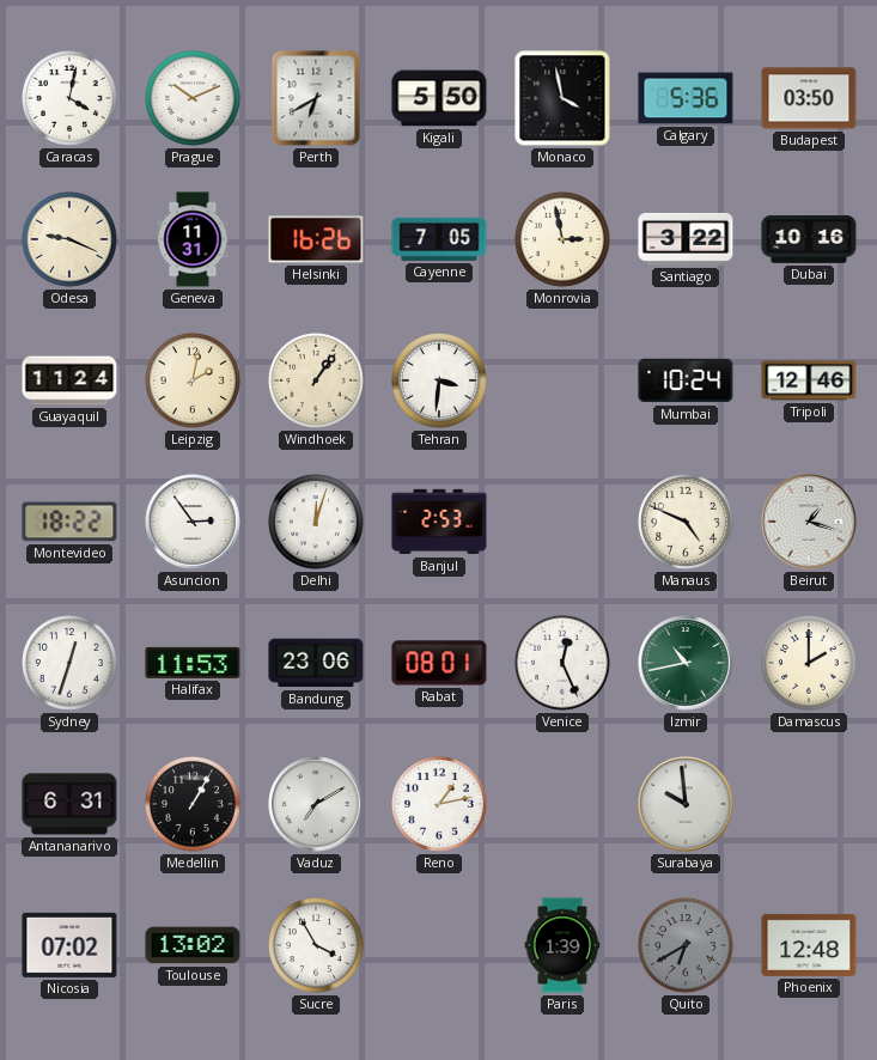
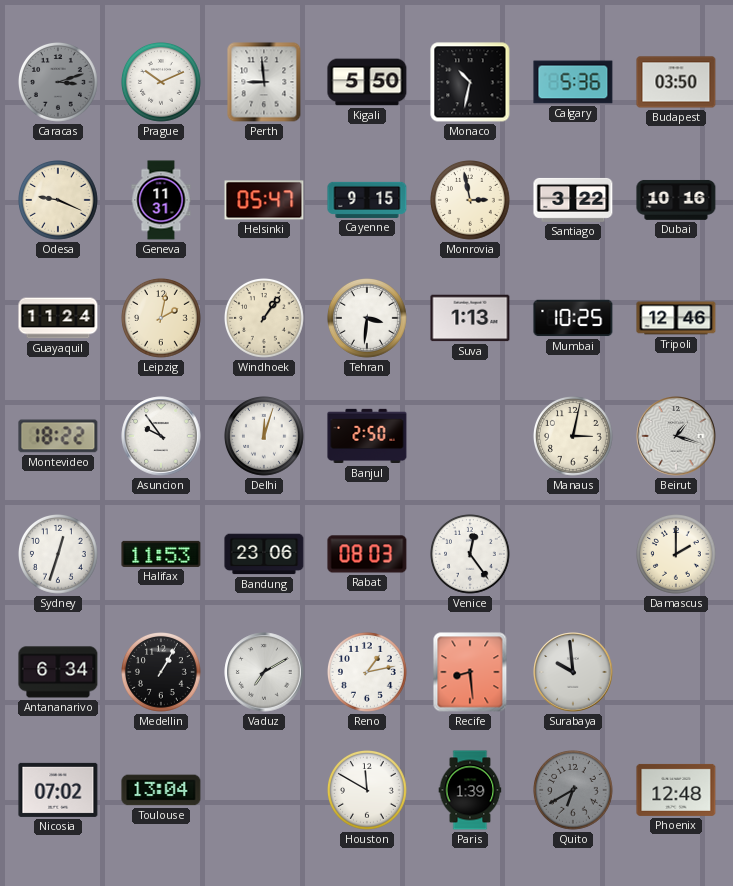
Caracas: 4:02 -> 3:12 (59, 83)
Caracas dial: white -> grey (59, 83)
Perth: 6:40 -> 8:59 (264, 82)
Monaco: 3:58 -> 10:32 (470, 82)
Helsinki: 16:26 -> 05:47 (264, 200)
Cayenne: 7:05 -> 9:15 (367, 200)
Suva: none -> 1:13 (470, 318)
Mumbai: 10:24 -> 10:25 (573, 318)
Asuncion: 2:54 -> 9:54 (161, 436)
Banjul: 2:53 -> 2:50 (367, 436)
Manaus: 4:49 -> 3:02 (574, 437)
Rabat: 08:01 -> 08:03 (367, 554)
Venice: 12:26 -> 12:24 (471, 555)
Izmir: 10:43 -> none (686, 663)
Antananarivo: 6:31 -> 6:34 (58, 672)
Recife: none -> 8:29 (470, 672)
Toulouse: 13:02 -> 13:04 (161, 790)
Sucre: 3:55 -> none (317, 946)
Houston: none -> 11:50 (368, 791)
